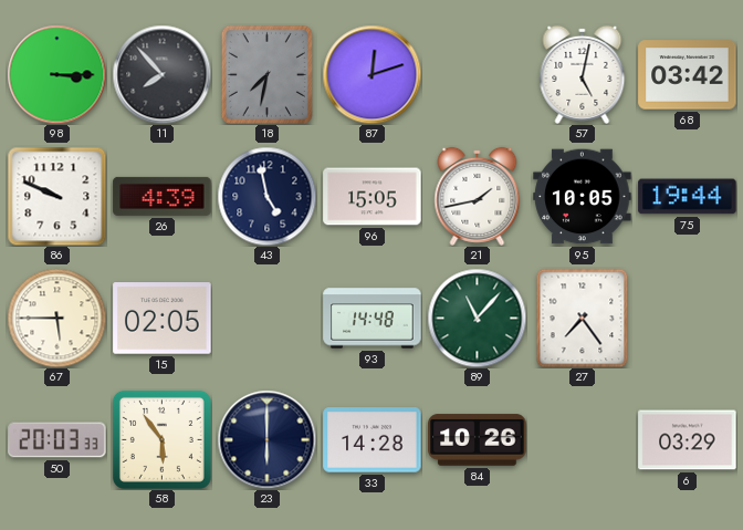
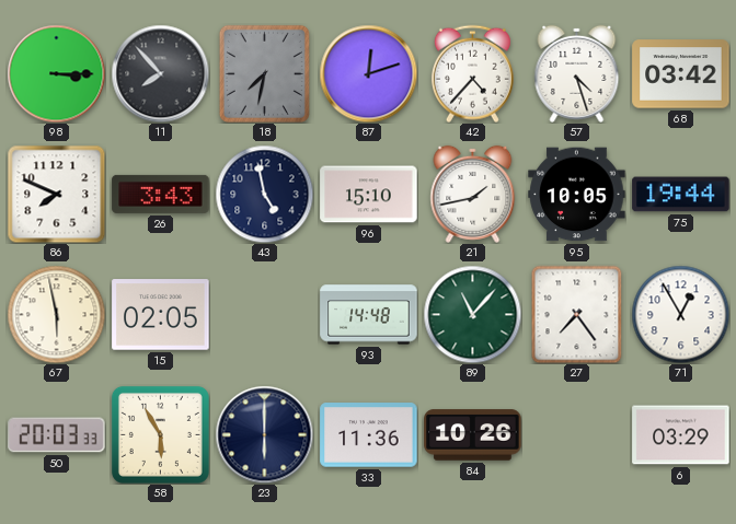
42: none -> 4:37 (472, 73)
57: 5:02 -> 4:27 (577, 73)
86: 9:49 -> 7:49 (56, 194)
26: 4:39 -> 3:43 (161, 194)
96: 15:05 -> 15:10 (369, 195)
67: 5:45 -> 5:58 (56, 314)
71: none -> 12:55 (680, 314)
58: 5:54 -> 5:55 (160, 434)
33: 14:28 -> 11:36 (369, 435)
